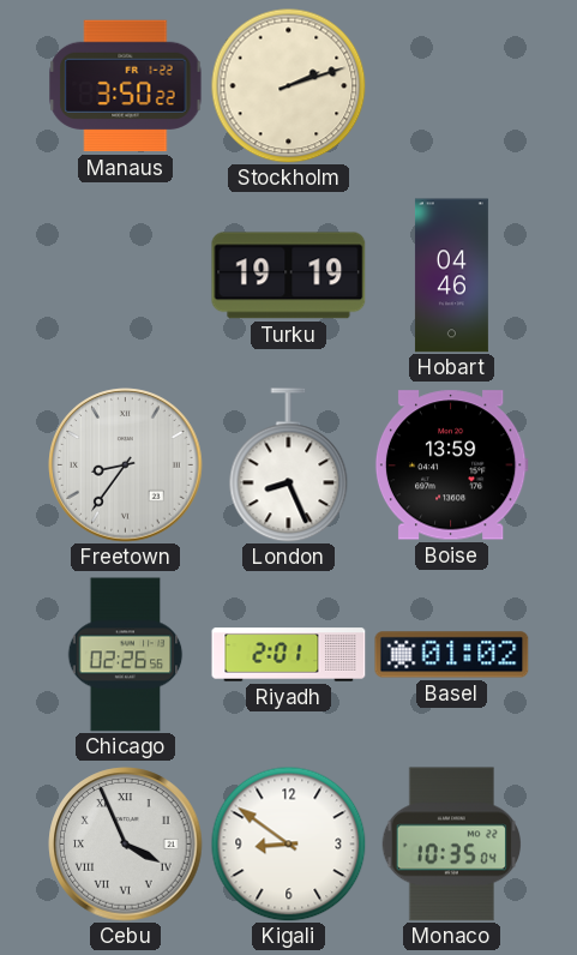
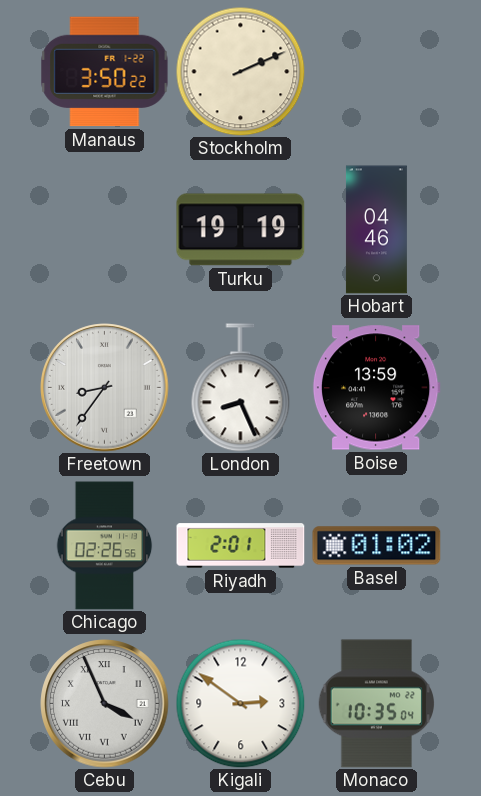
Stockholm: 2:12 -> 2:11 (240, 71)
Kigali: 8:51 -> 2:51 (240, 703)
